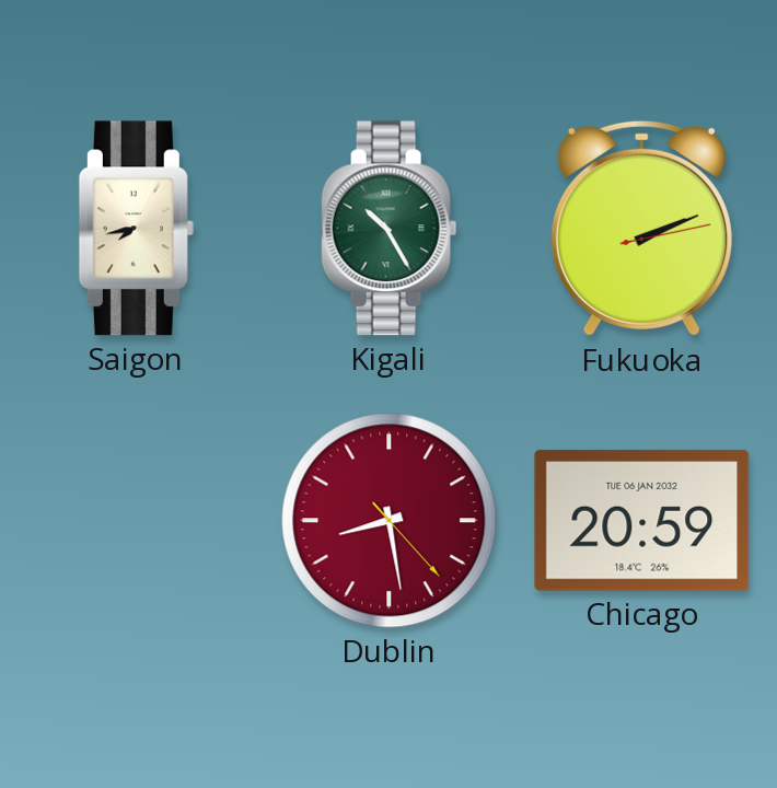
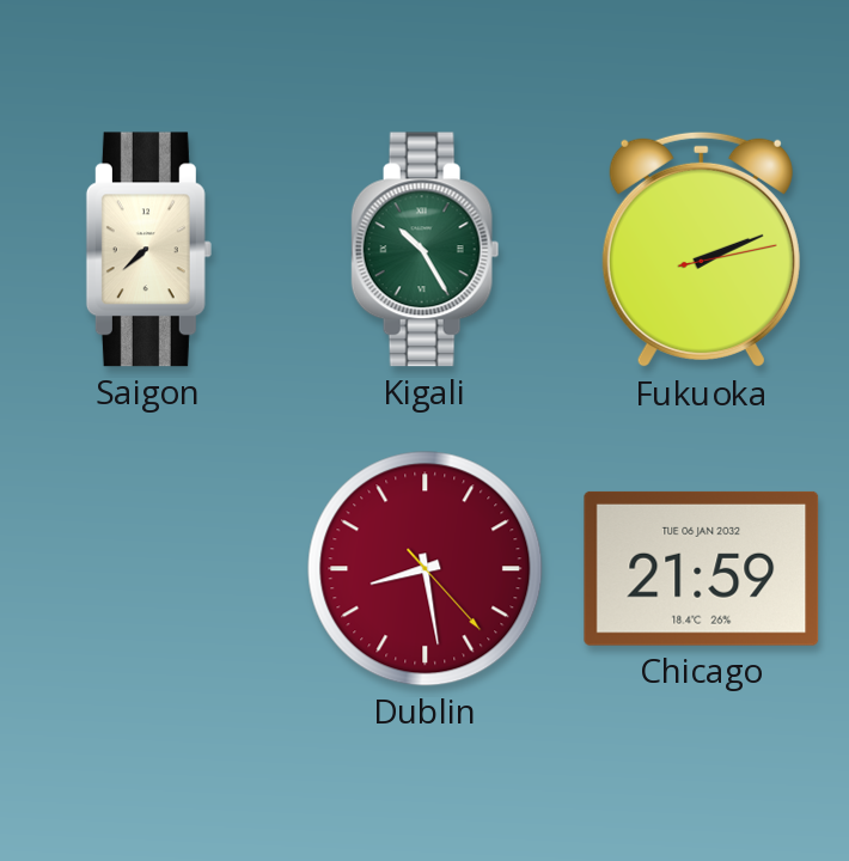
Saigon: 7:43 -> 7:38 (148, 250)
Chicago: 20:59 -> 21:59 (702, 568)
